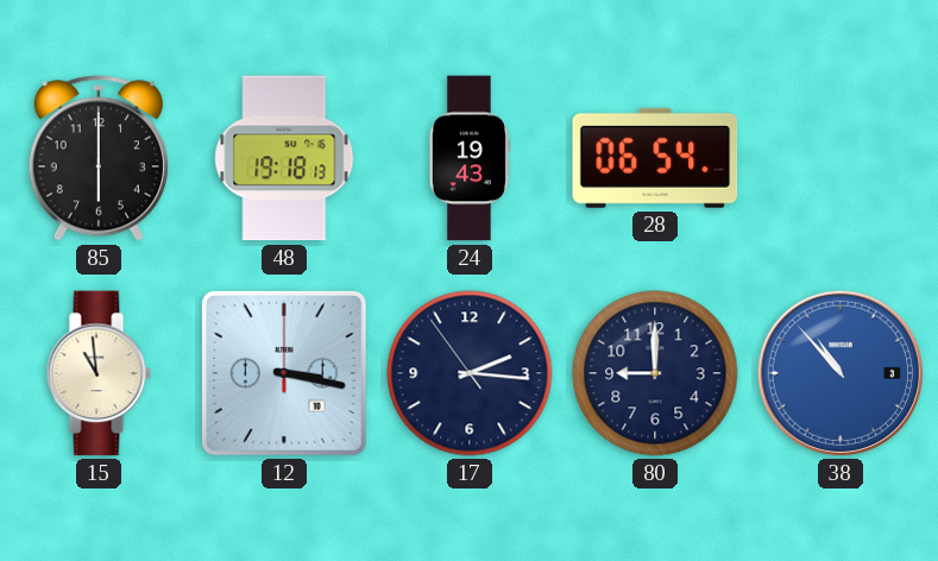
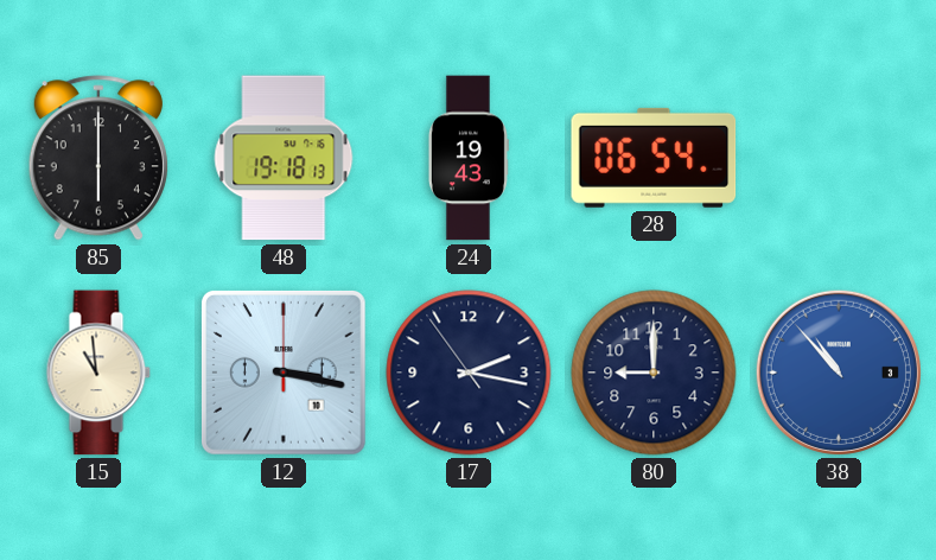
17: 2:15 -> 2:16 (469, 373)
